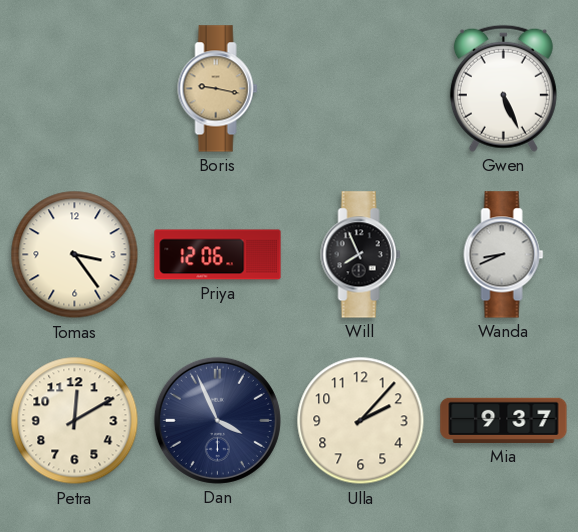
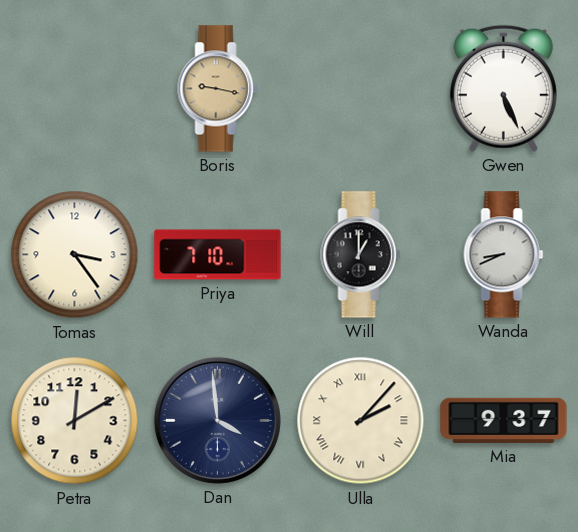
Priya: 12:06 -> 7:10 (218, 255)
Will: 7:56 -> 1:00 (361, 255)
Dan: 3:56 -> 3:59 (217, 420)
Ulla numerals: Arabic -> Roman (361, 421)
